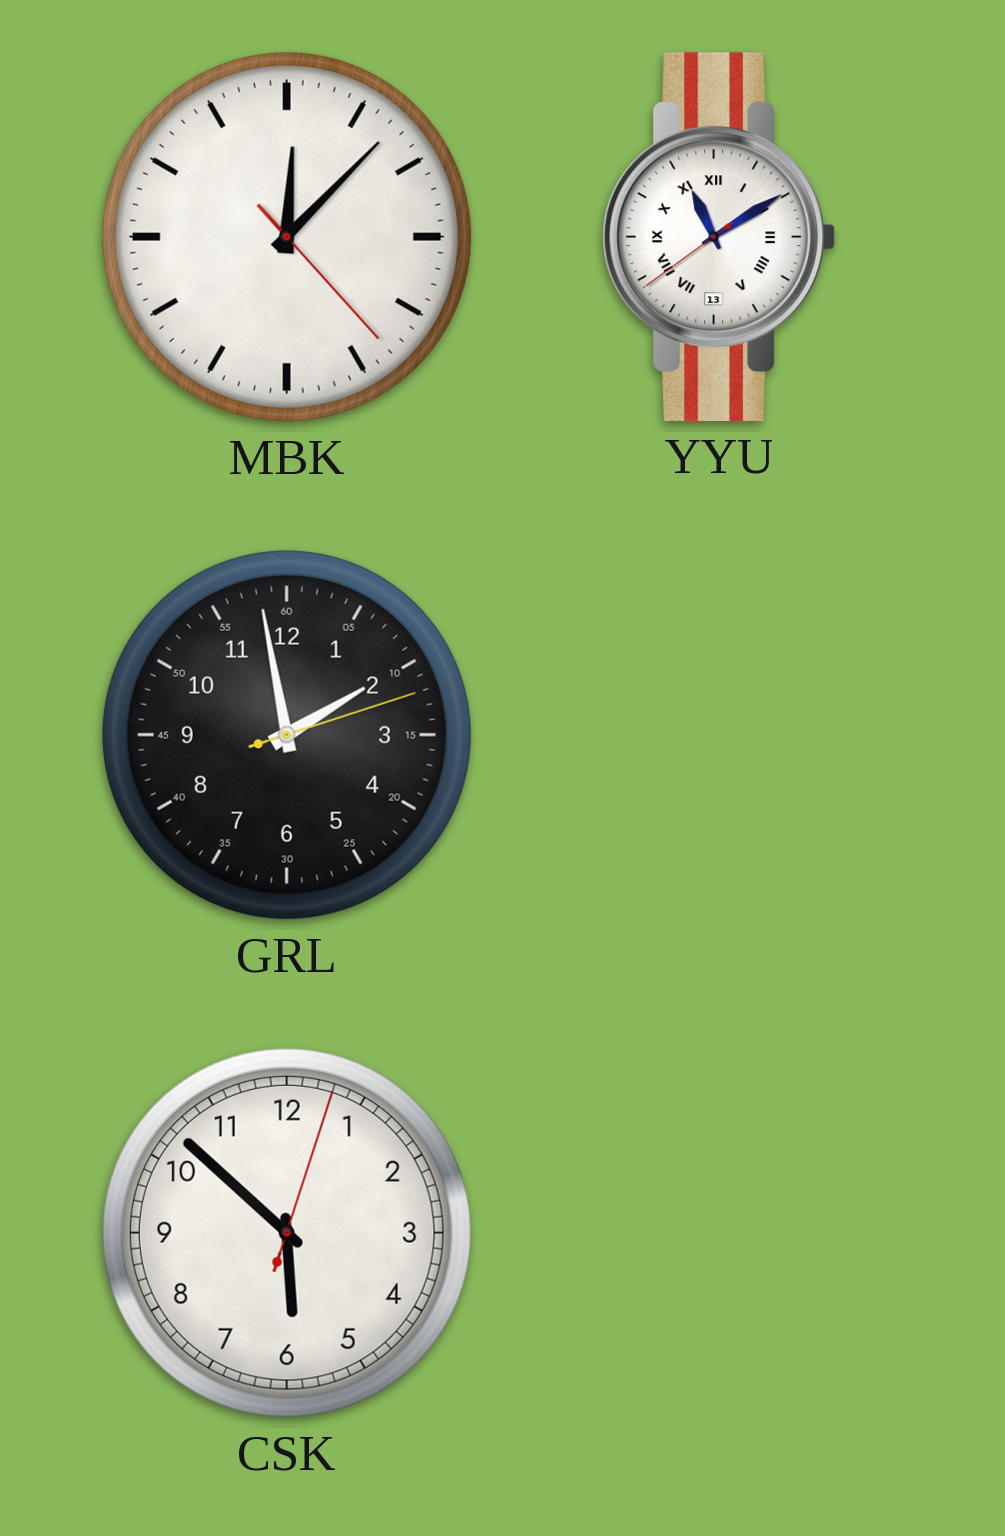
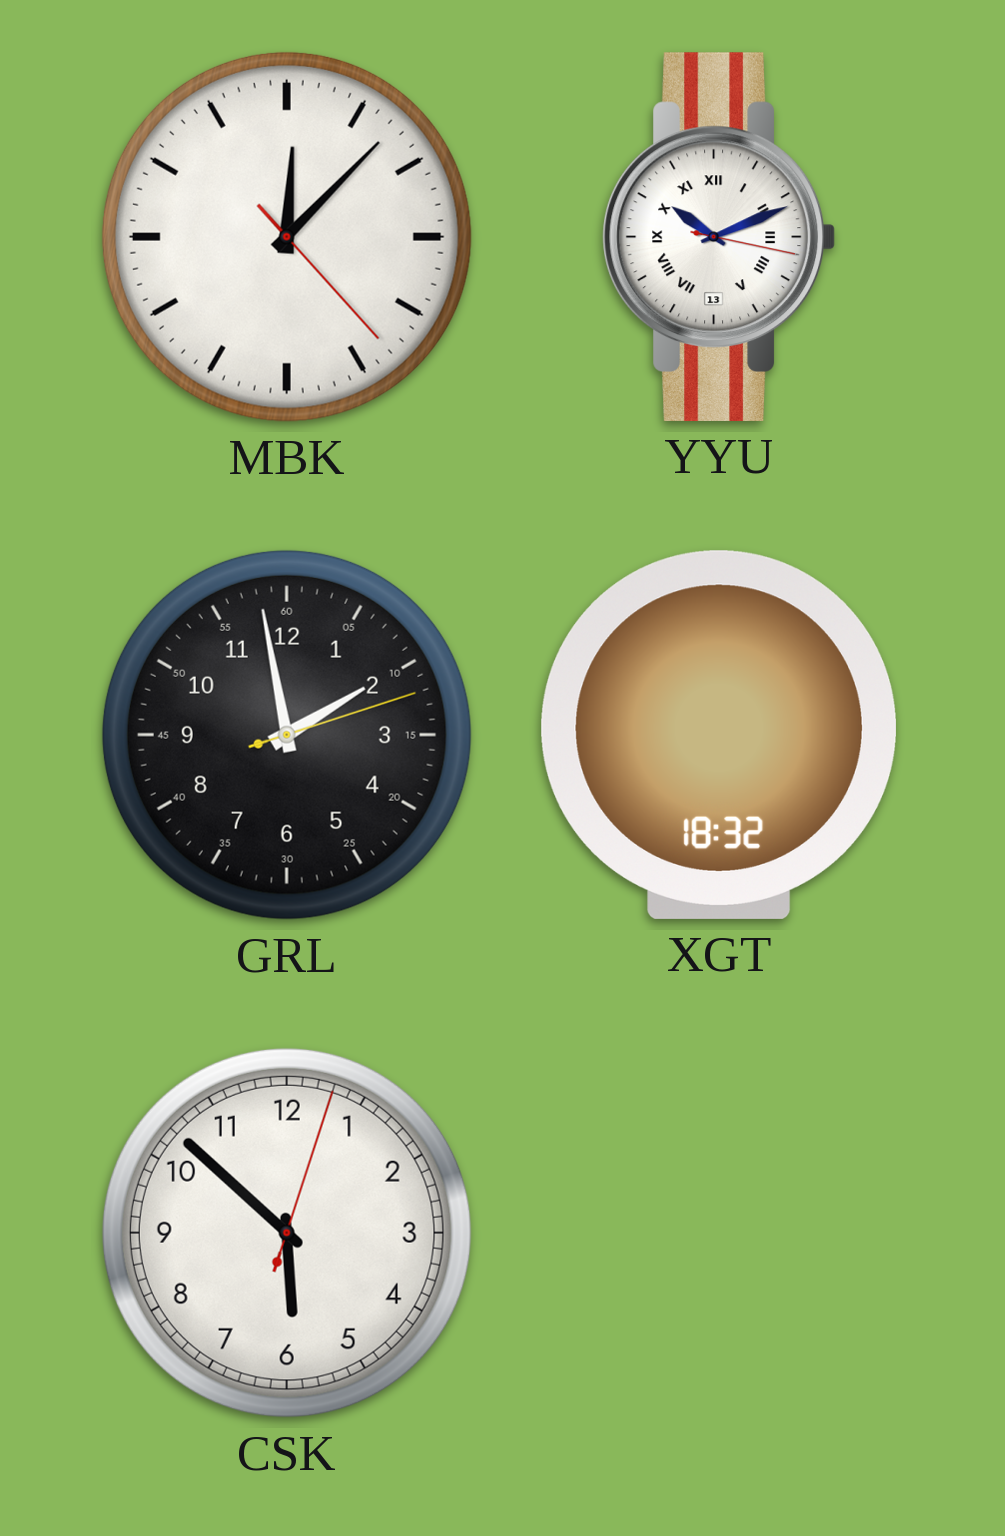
YYU: 11:09 -> 10:11 (719, 237)
XGT: none -> 18:32 (719, 735)
